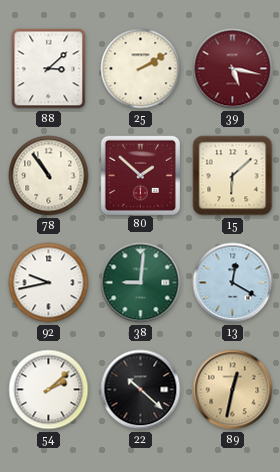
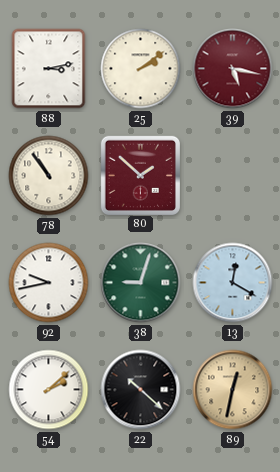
88: 3:08 -> 3:13 (49, 69)
25: 2:10 -> 2:09 (141, 69)
15: 6:08 -> none (233, 176)
38: 9:01 -> 9:03 (141, 283)
